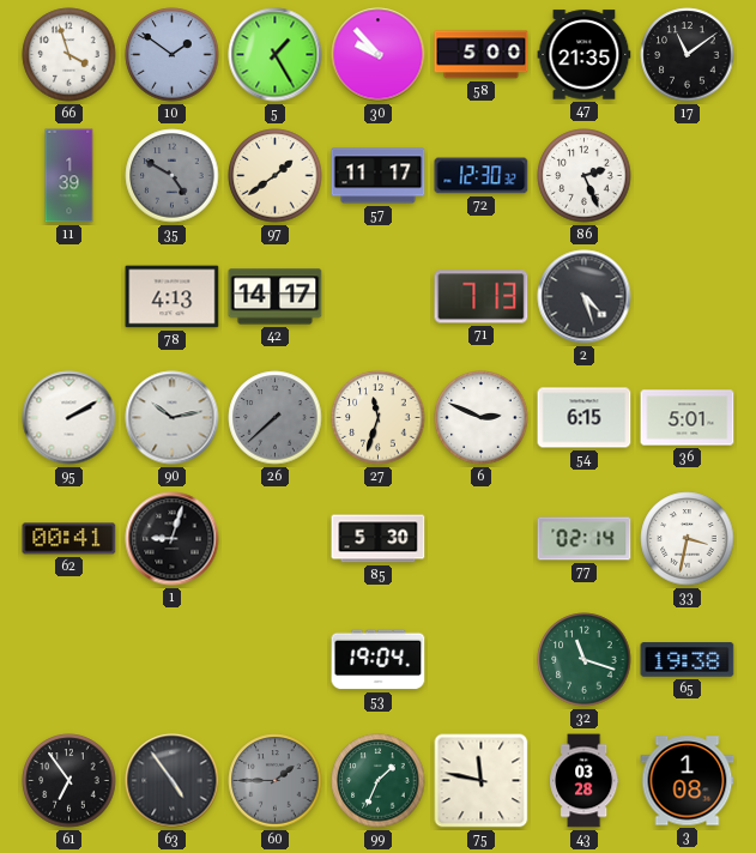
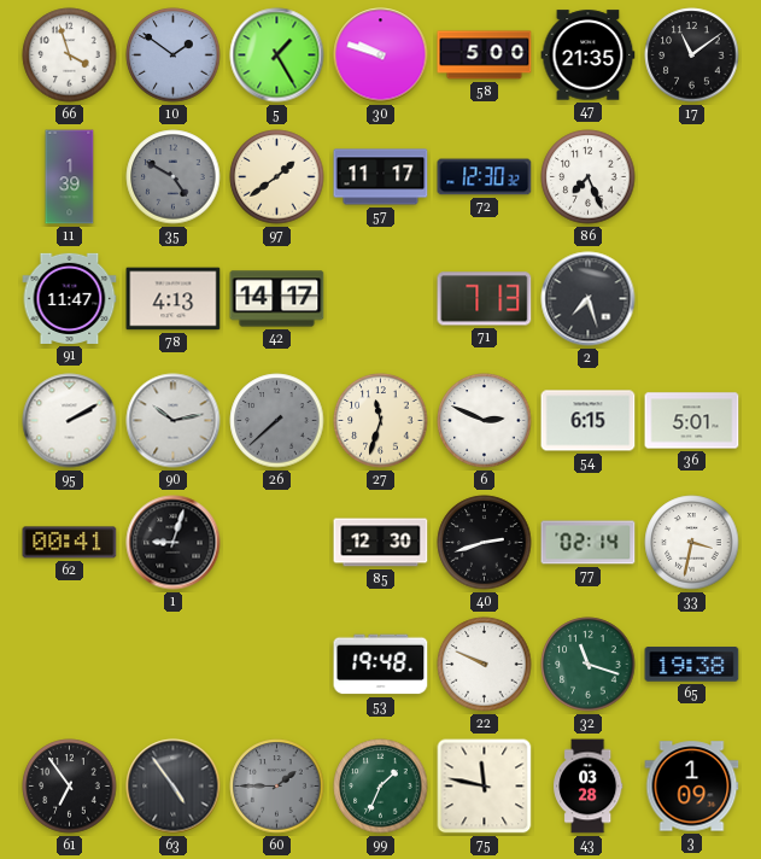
30: 9:53 -> 9:48 (381, 55)
86: 2:26 -> 7:26 (589, 177)
91: none -> 11:47 (70, 298)
2: 4:27 -> 7:27 (589, 299)
85: 5:30 -> 12:30 (381, 543)
40: none -> 2:42 (485, 543)
53: 19:04 -> 19:48 (381, 665)
22: none -> 9:49 (485, 665)
3: 1:08 -> 1:09 (692, 787)
